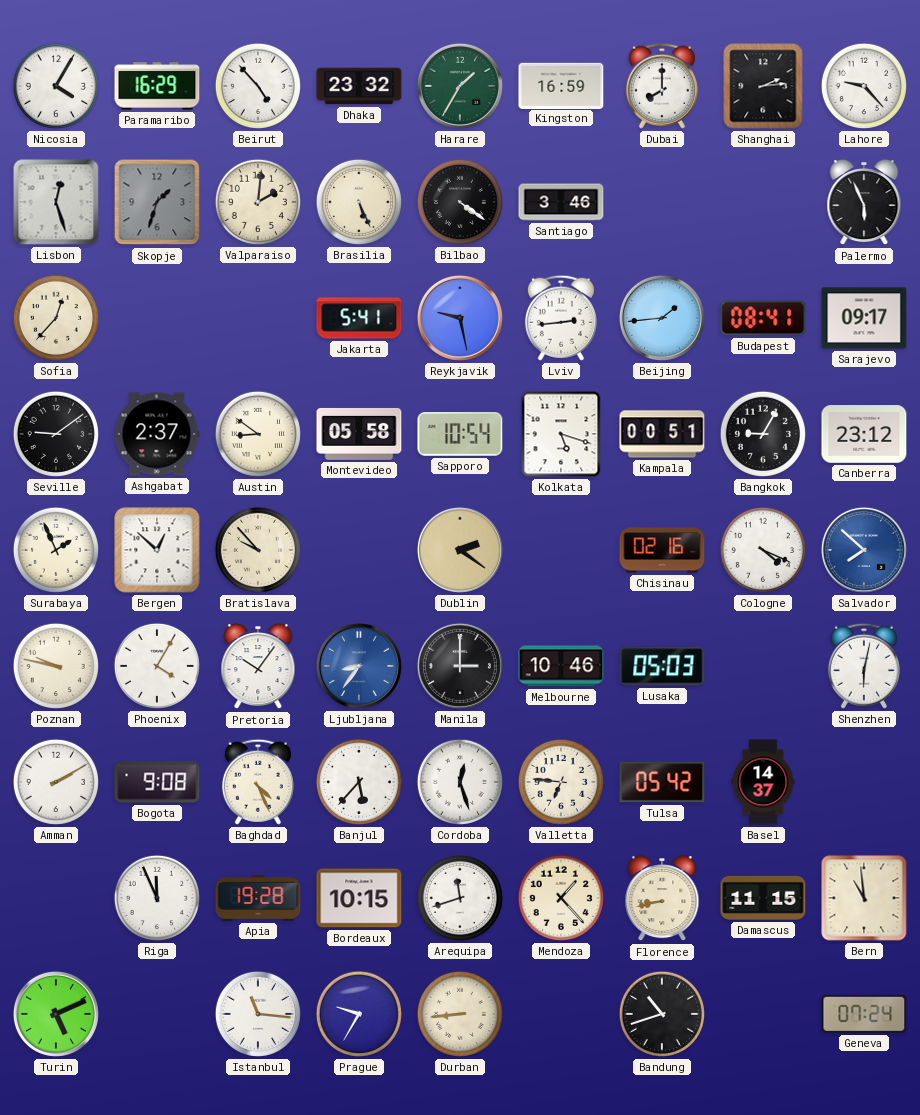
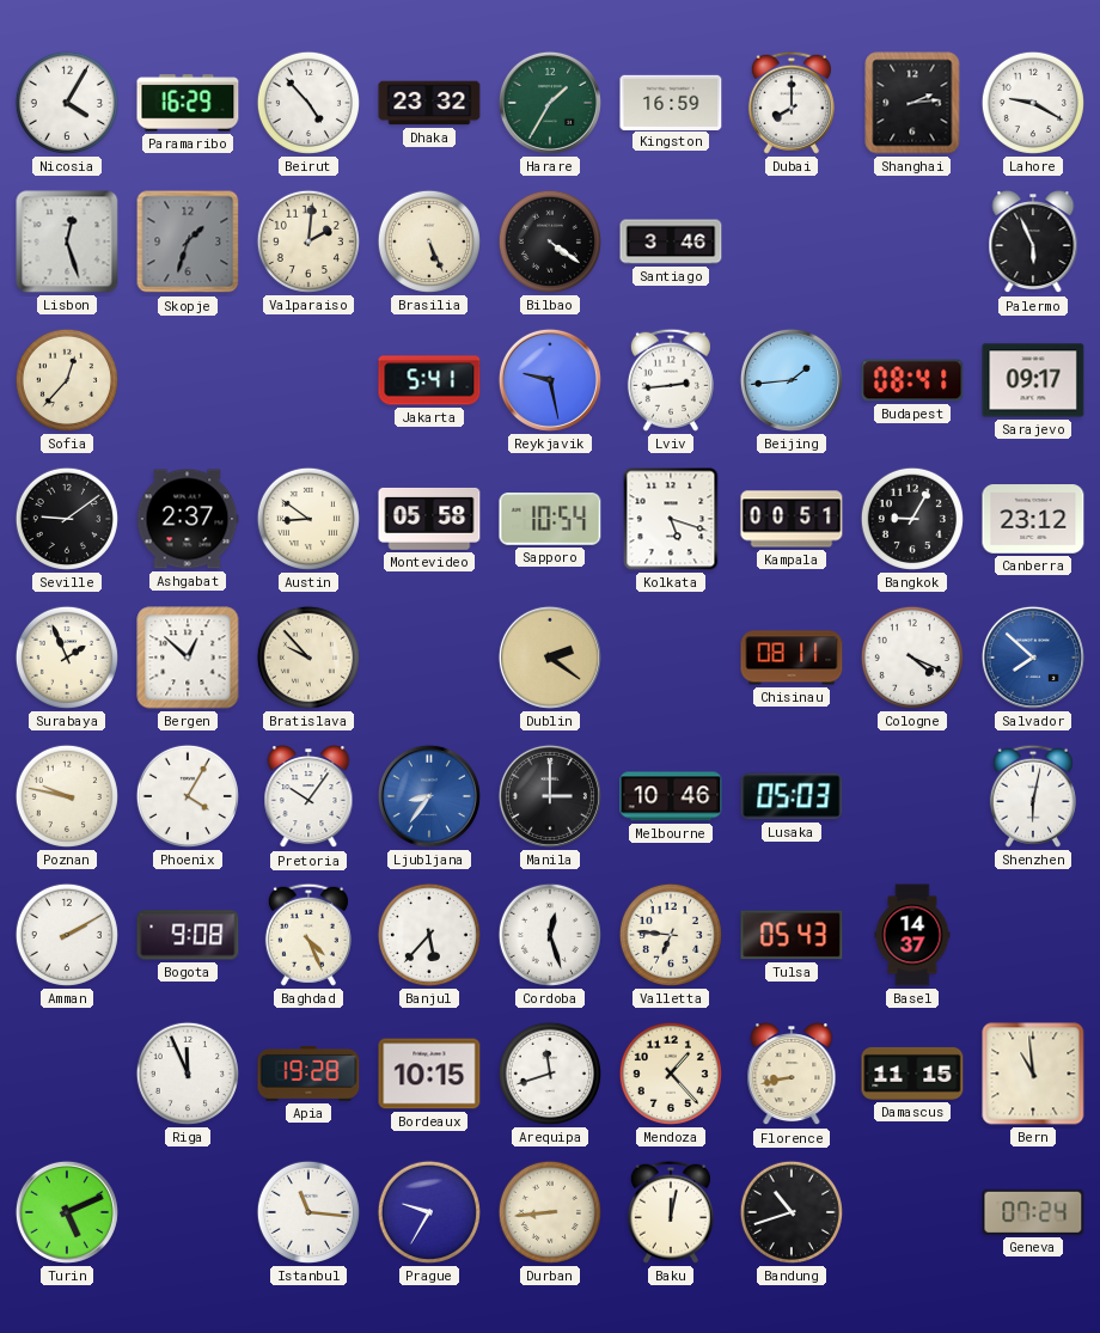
Lahore: 9:23 -> 9:20 (1033, 103)
Chisinau: 02:16 -> 08:11 (792, 658)
Tulsa: 05:42 -> 05:43 (792, 935)
Baku: none -> 12:02 (671, 1212)
